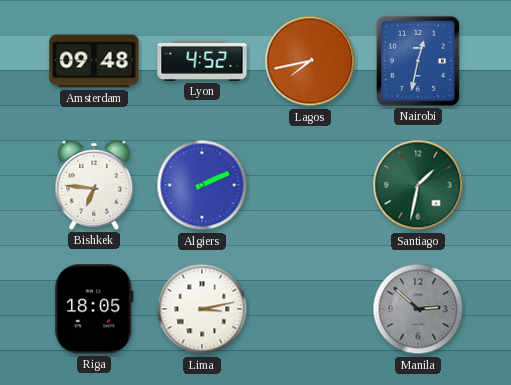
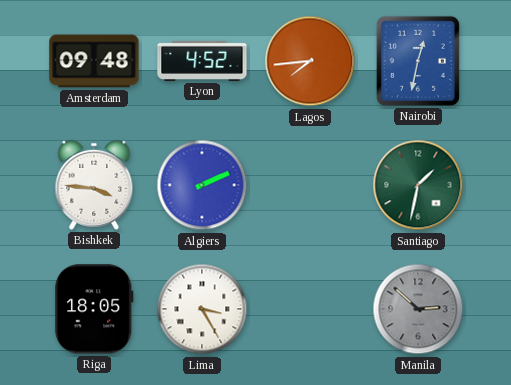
Lagos: 7:43 -> 7:44 (310, 61)
Bishkek: 6:46 -> 3:46 (94, 185)
Lima: 3:13 -> 3:25 (202, 309)
